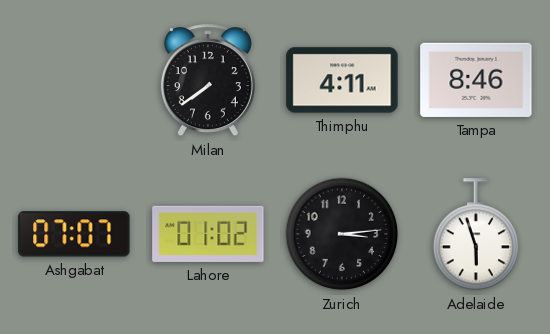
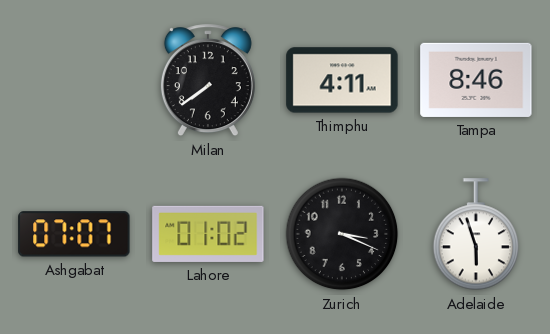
Zurich: 3:14 -> 3:19 (342, 234)
